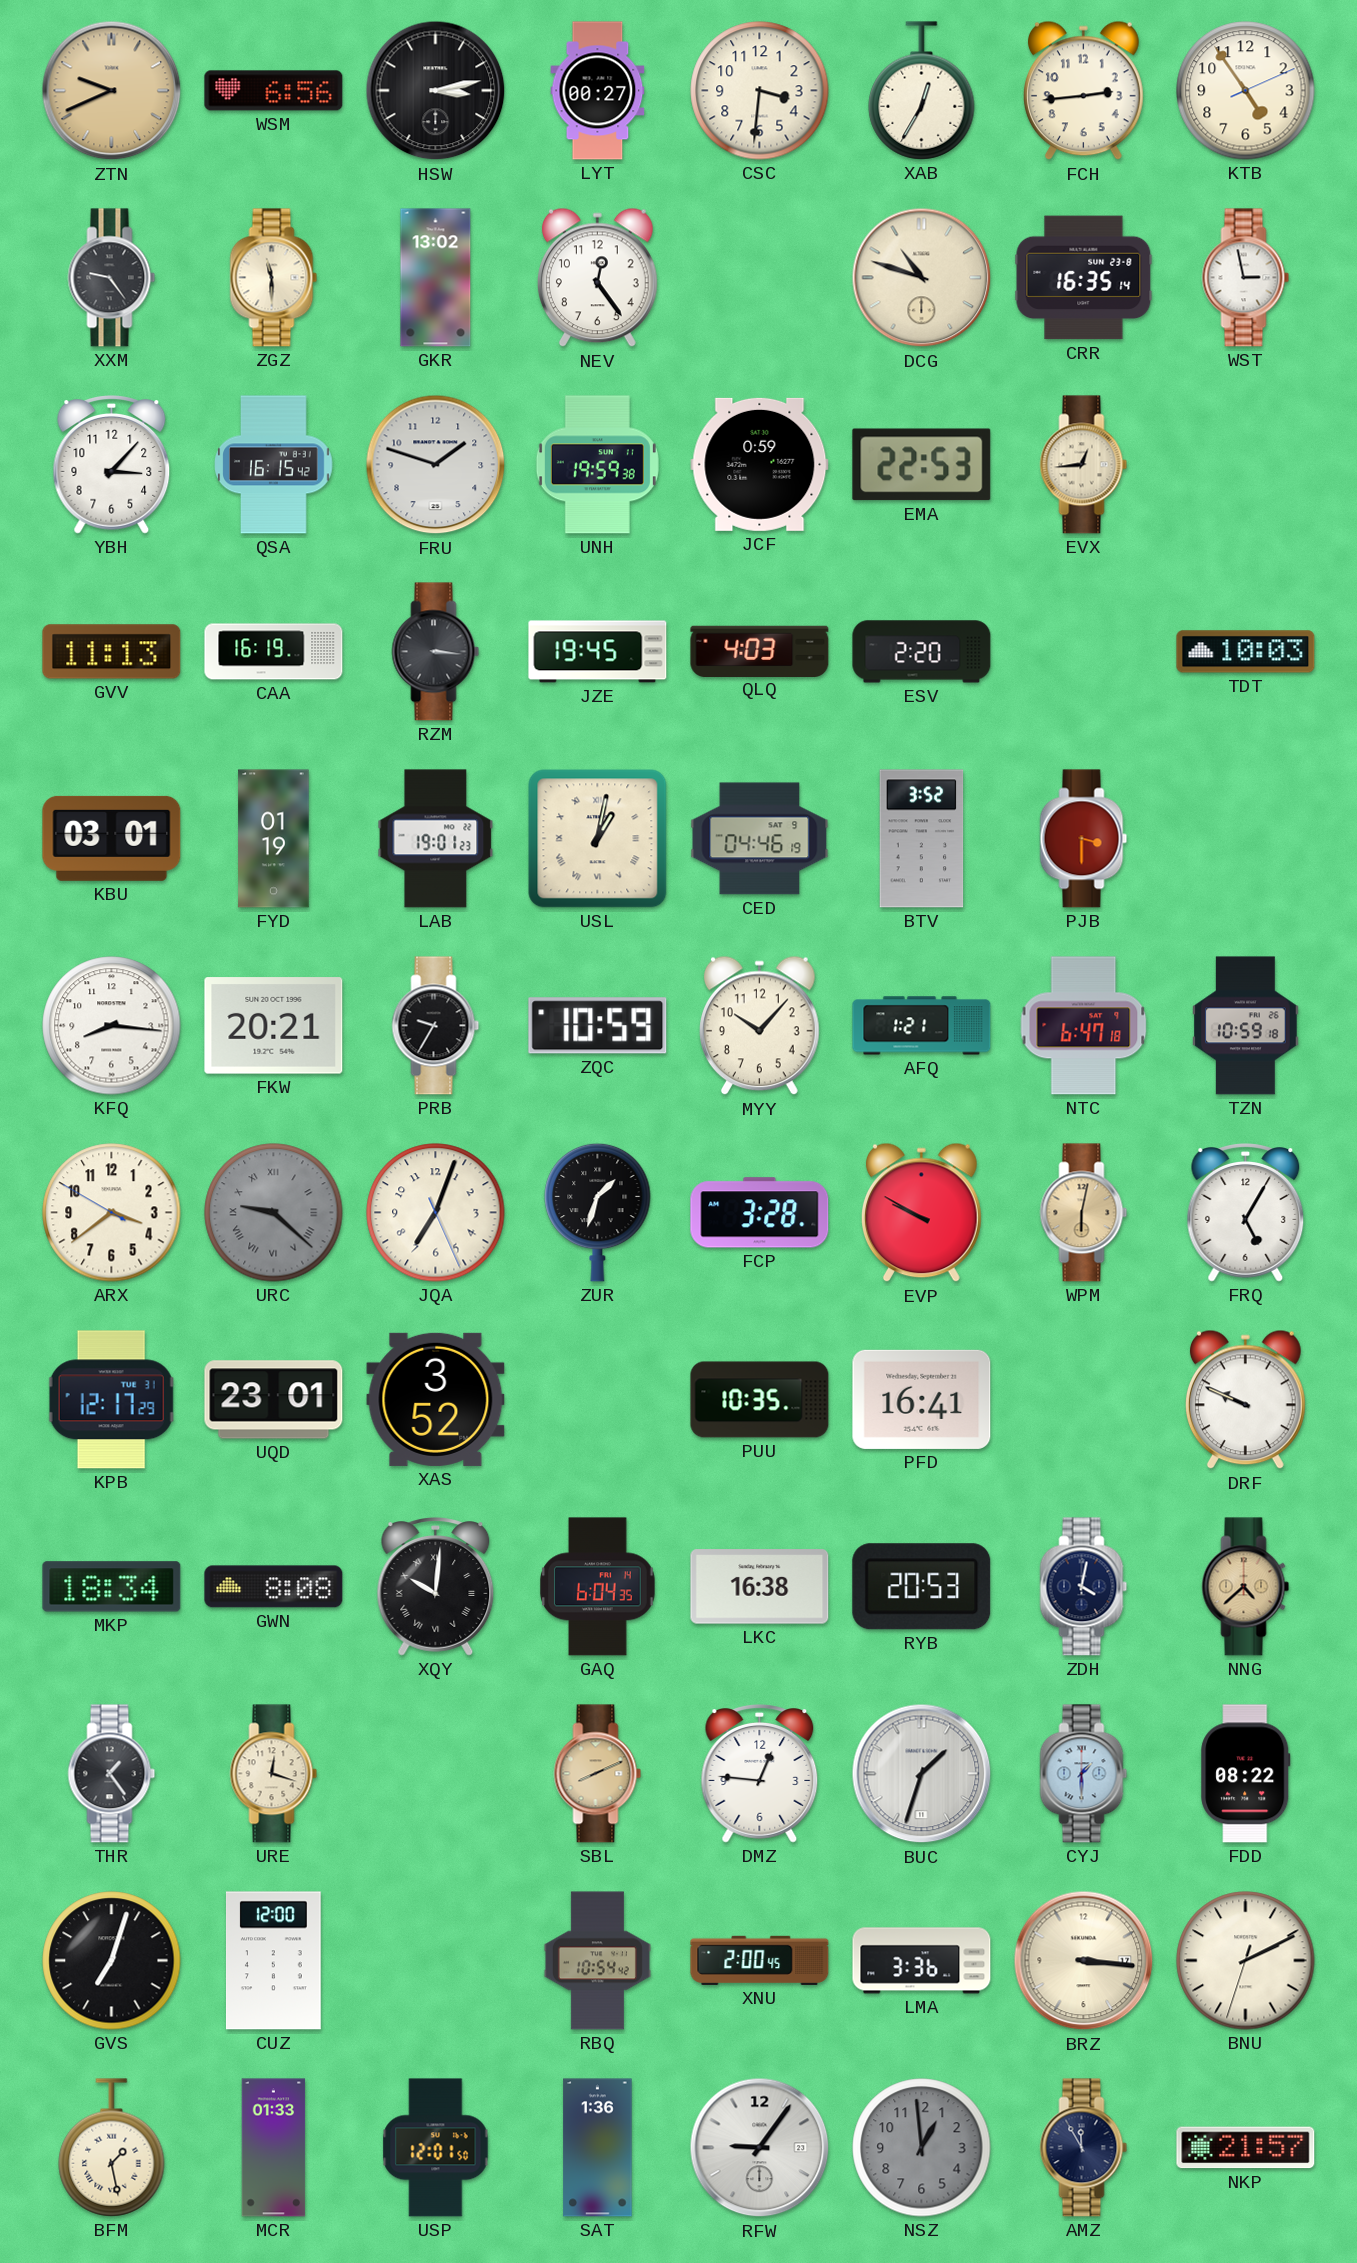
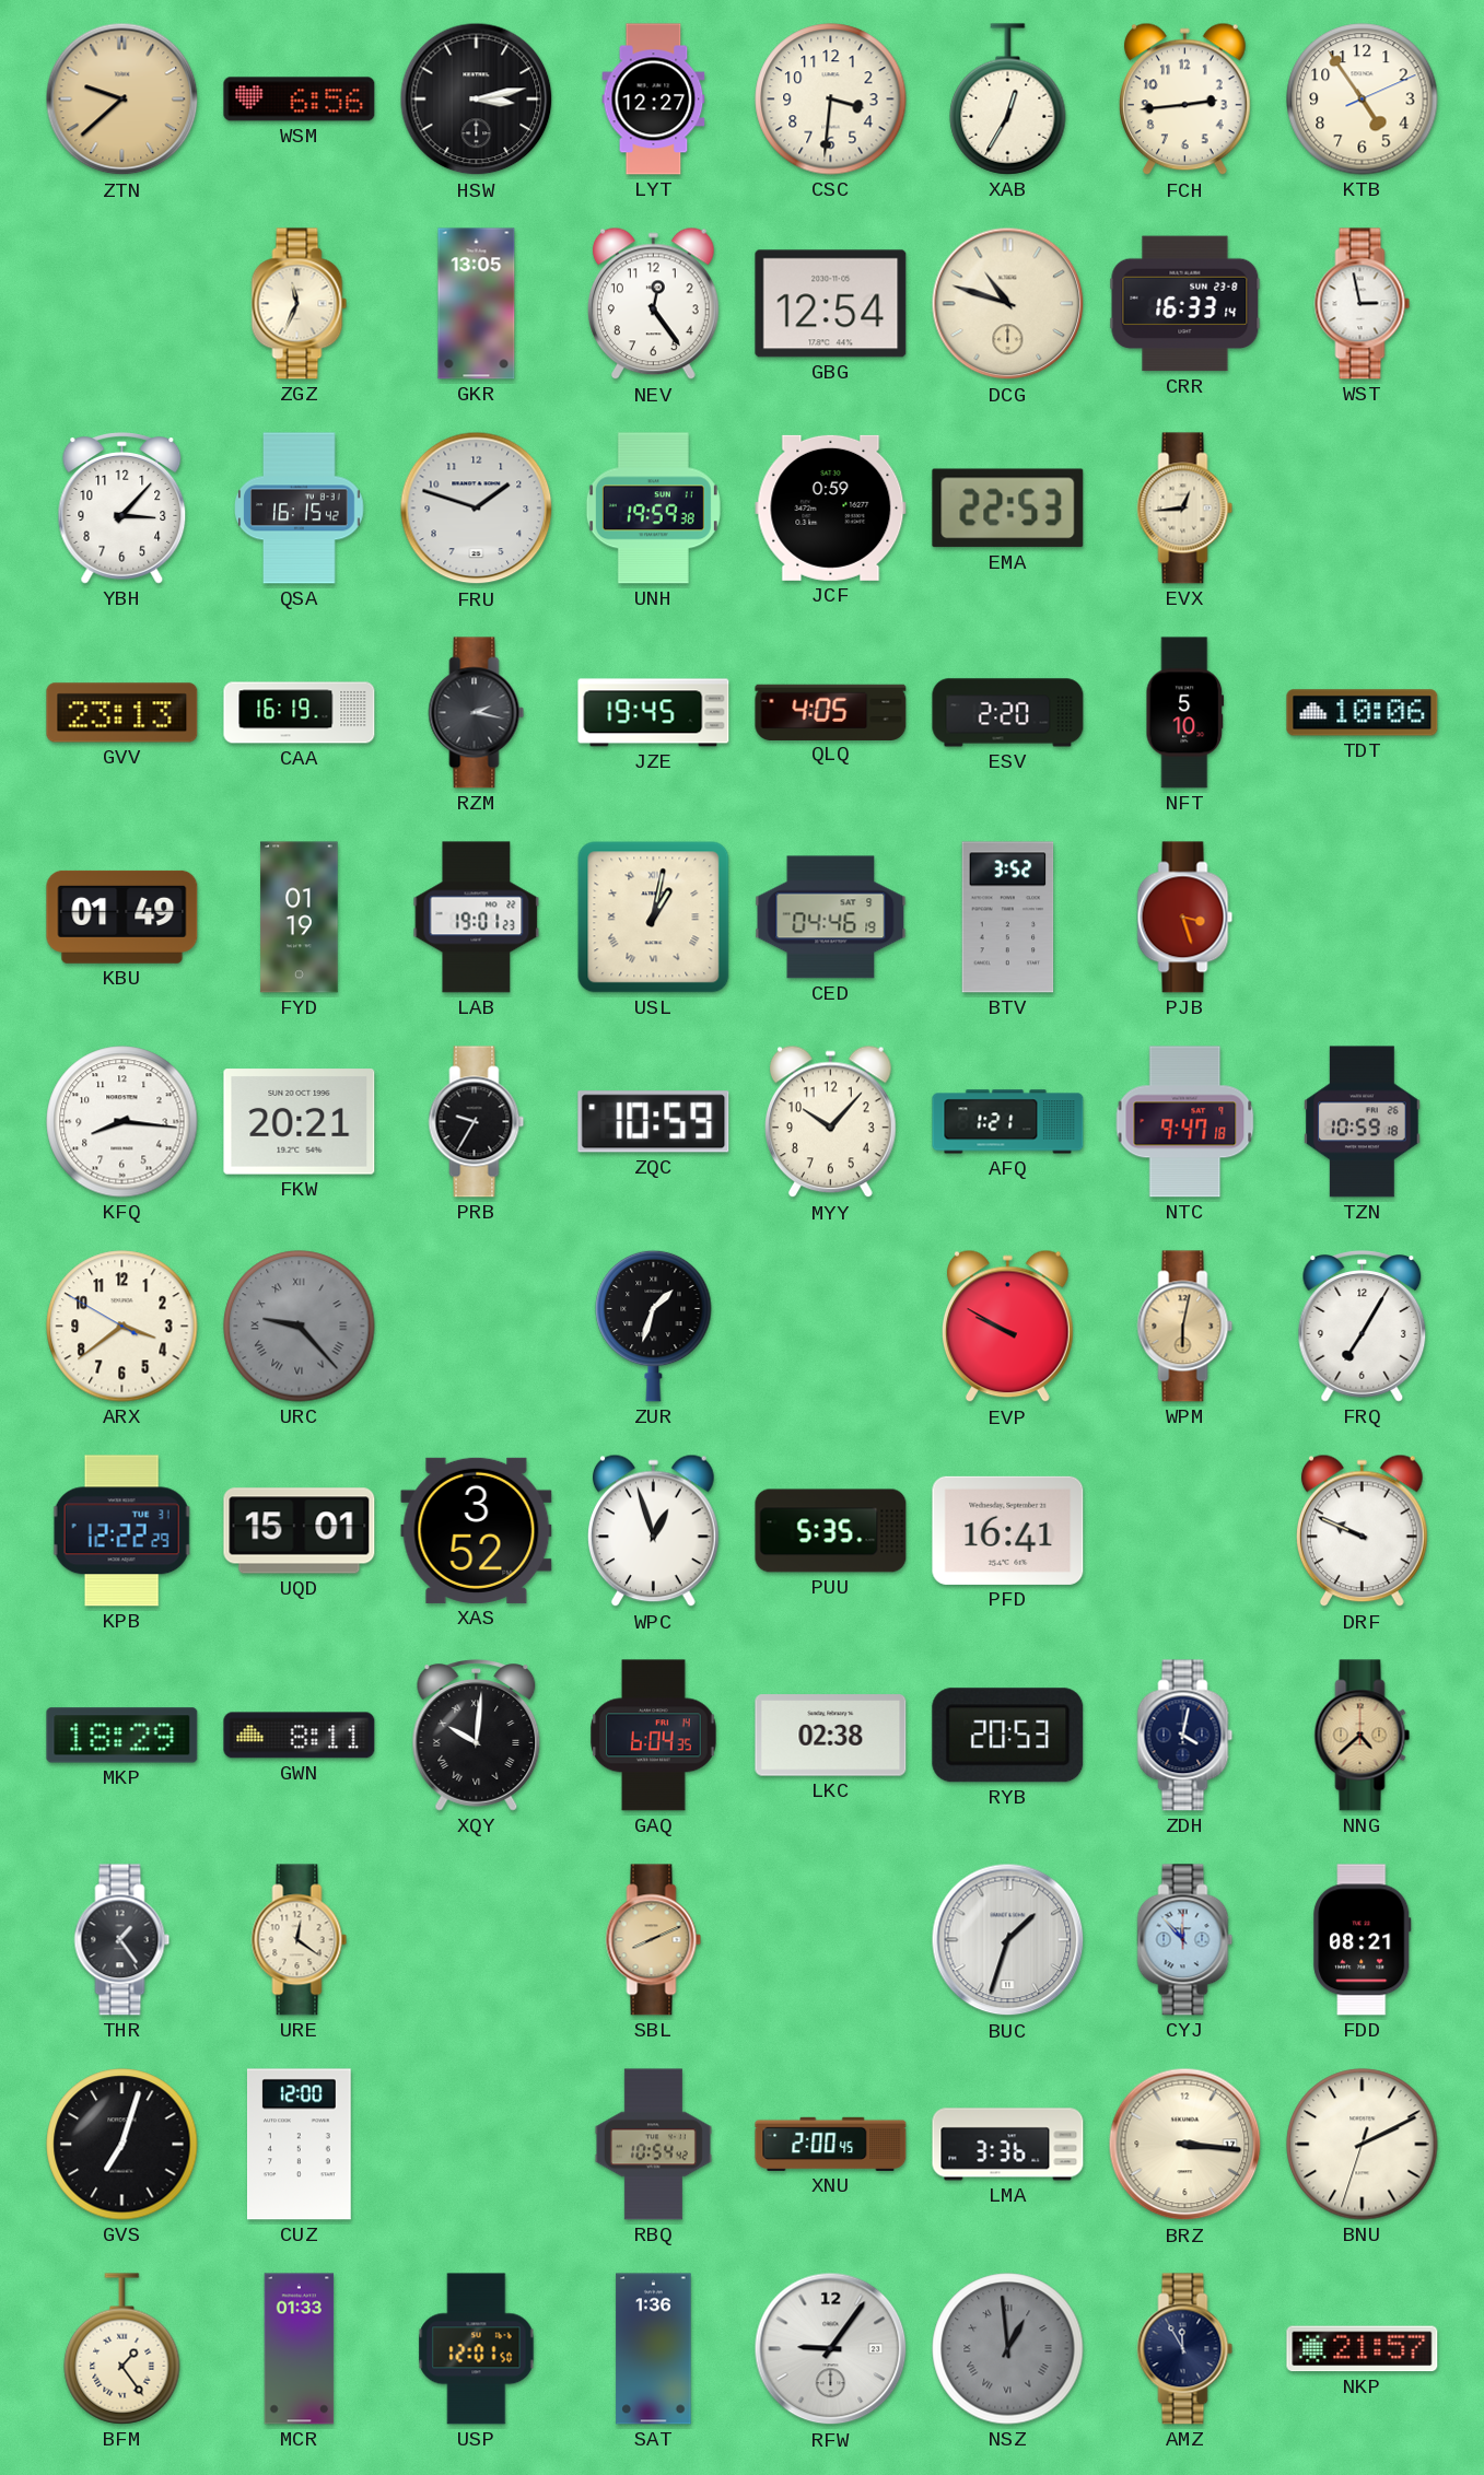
ZTN: 9:41 -> 9:38 (122, 100)
LYT: 00:27 -> 12:27 (654, 100)
XXM: 9:24 -> none (112, 278)
ZGZ: 11:30 -> 11:34 (300, 304)
GKR: 13:02 -> 13:05 (477, 304)
GBG: none -> 12:54 (831, 304)
CRR: 16:35 -> 16:33 (1185, 304)
GVV: 11:13 -> 23:13 (122, 713)
RZM: 3:16 -> 2:17 (477, 713)
QLQ: 4:03 -> 4:05 (831, 712)
NFT: none -> 5:10 (1185, 713)
TDT: 10:03 -> 10:06 (1363, 713)
KBU: 03:01 -> 01:49 (122, 917)
PJB: 3:30 -> 3:27 (1185, 918)
NTC: 6:47 -> 9:47 (1185, 1122)
URC: 9:22 -> 9:23 (300, 1327)
JQA: 7:03 -> none (436, 1213)
FCP: 3:28 -> none (760, 1213)
FRQ: 5:05 -> 7:05 (1363, 1327)
KPB: 12:17 -> 12:22 (121, 1531)
UQD: 23:01 -> 15:01 (300, 1531)
WPC: none -> 12:57 (653, 1531)
PUU: 10:35 -> 5:35 (831, 1531)
MKP: 18:34 -> 18:29 (122, 1736)
GWN: 8:08 -> 8:11 (300, 1736)
LKC: 16:38 -> 02:38 (831, 1736)
URE: 12:18 -> 12:21 (300, 1940)
DMZ: 12:46 -> none (760, 1774)
CYJ: 1:30 -> 11:53 (1185, 1940)
FDD: 08:22 -> 08:21 (1363, 1940)
BFM: 1:28 -> 1:24 (122, 2349)
NSZ numerals: Arabic -> Roman (1008, 2349)
